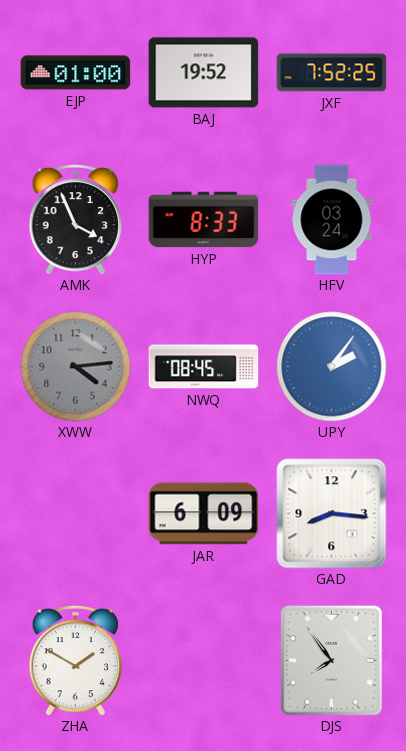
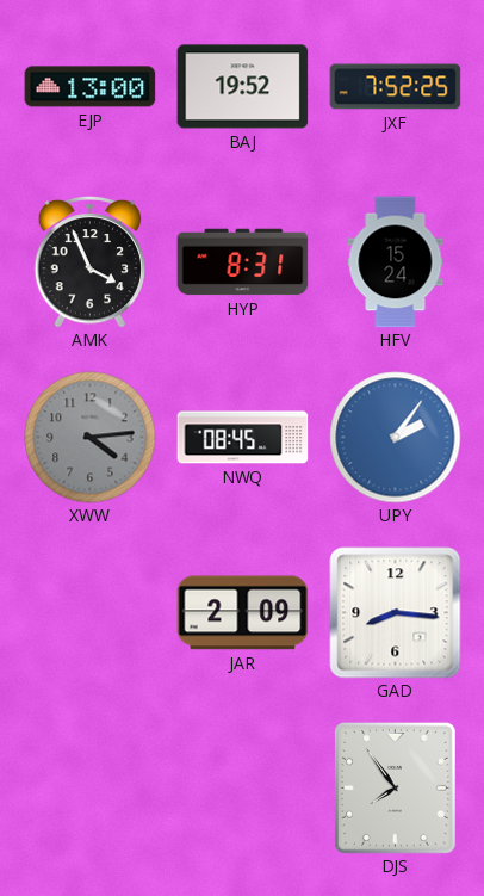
EJP: 01:00 -> 13:00 (91, 87)
HYP: 8:33 -> 8:31 (243, 262)
HFV: 03:24 -> 15:24 (396, 262)
JAR: 6:09 -> 2:09 (243, 613)
ZHA: 1:50 -> none (76, 660)
